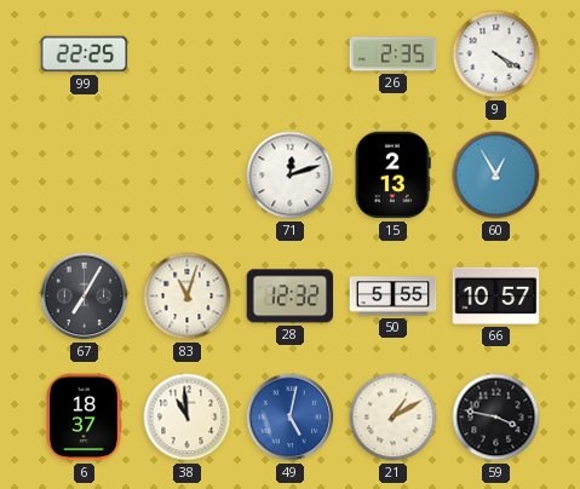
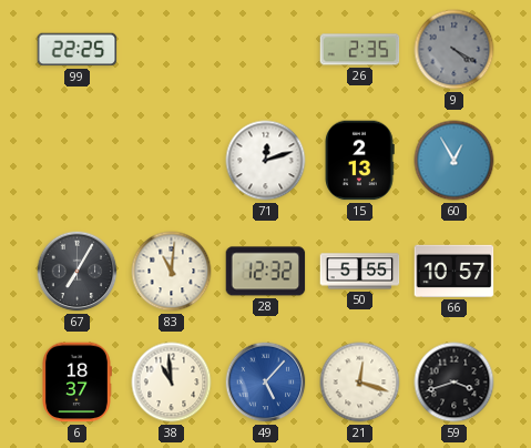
9 dial: white -> grey (455, 50)
83: 11:03 -> 11:01 (172, 272)
49: 5:02 -> 5:07 (266, 383)
21: 1:10 -> 12:18 (360, 383)
59: 3:47 -> 3:42 (455, 383)
